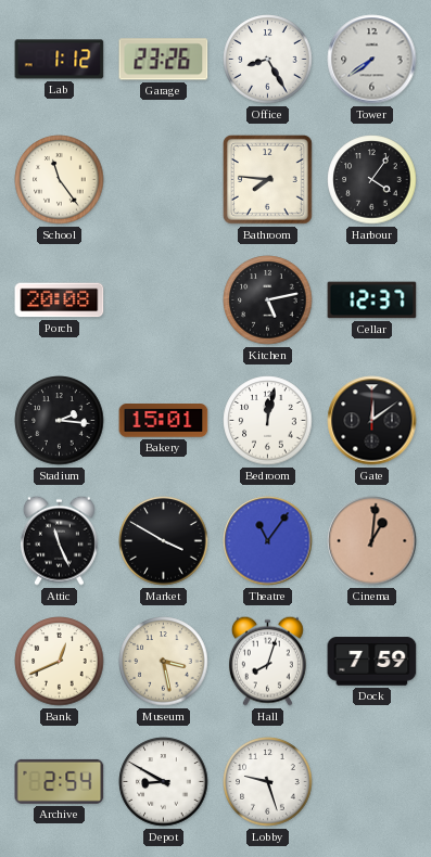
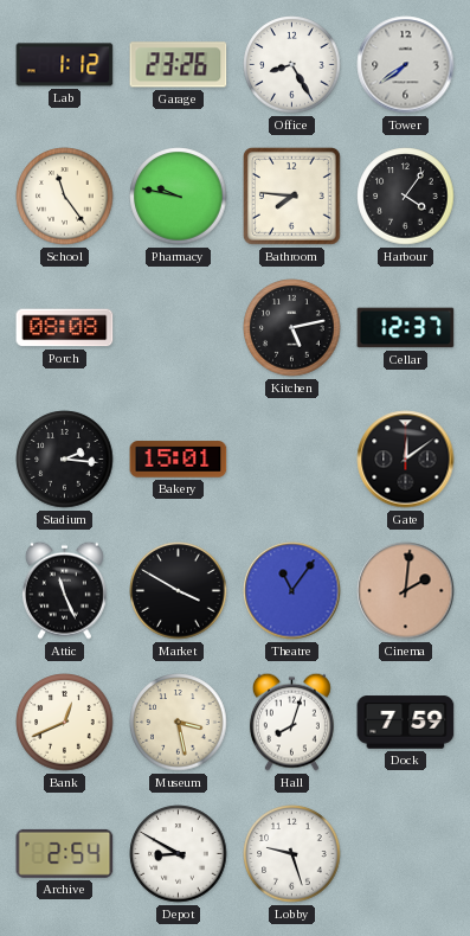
Pharmacy: none -> 9:47 (179, 197)
Porch: 20:08 -> 08:08 (65, 328)
Bedroom: 12:02 -> none (268, 421)
Cinema: 1:01 -> 2:01 (406, 591)
